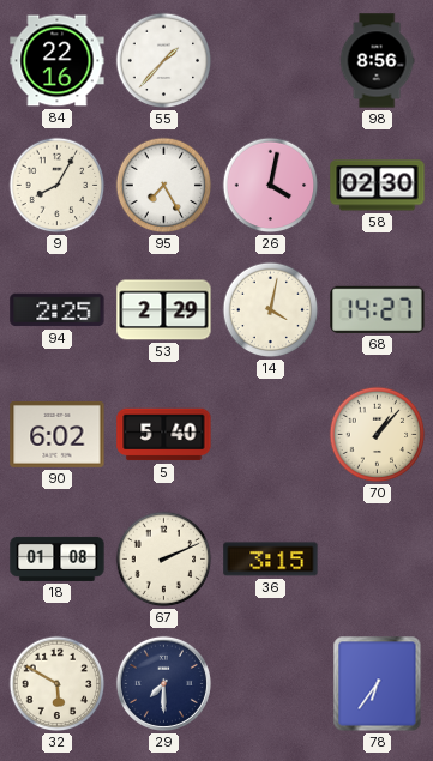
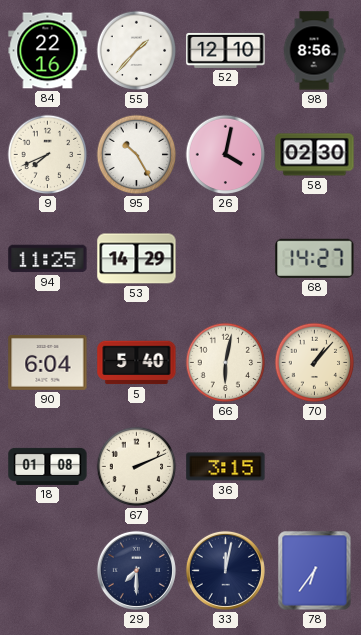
52: none -> 12:10 (226, 50)
9: 8:05 -> 7:41 (48, 155)
95: 7:25 -> 10:25 (137, 155)
94: 2:25 -> 11:25 (48, 259)
53: 2:29 -> 14:29 (137, 259)
14: 4:02 -> none (271, 310)
90: 6:02 -> 6:04 (48, 362)
66: none -> 6:02 (226, 363)
32: 5:50 -> none (58, 684)
33: none -> 12:02 (225, 570)
